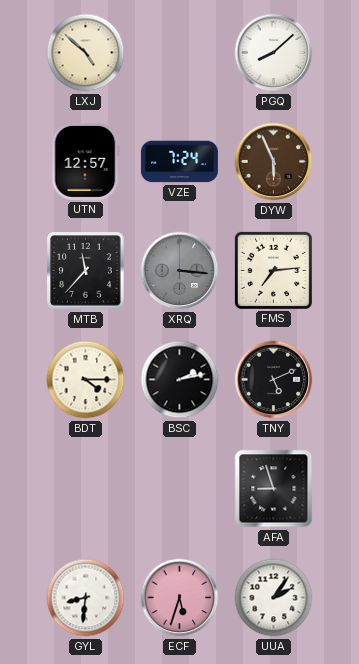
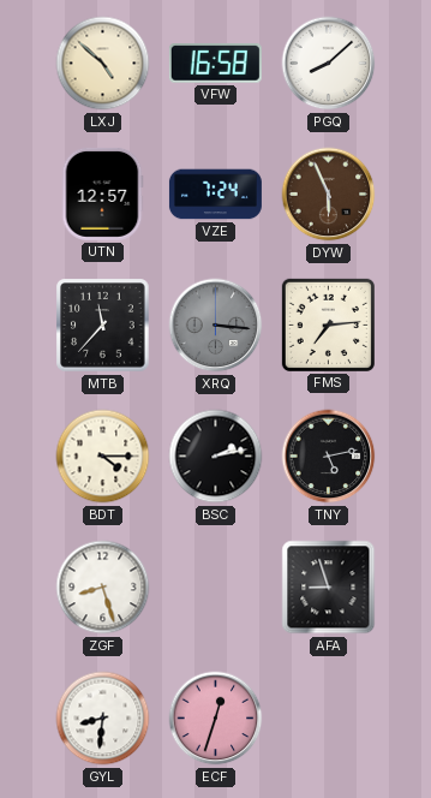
VFW: none -> 16:58 (215, 64)
TNY: 5:11 -> 5:13 (329, 457)
ZGF: none -> 8:27 (103, 588)
ECF: 5:33 -> 12:33 (216, 719)
UUA: 2:06 -> none (274, 598)
